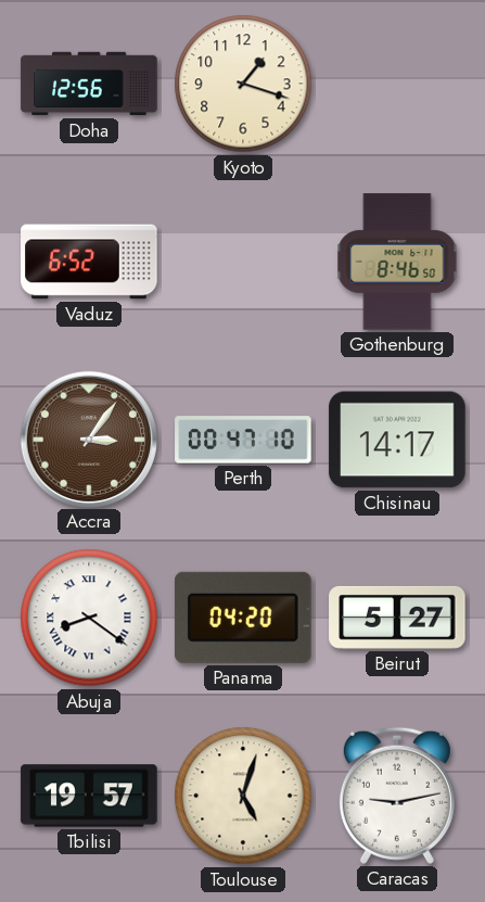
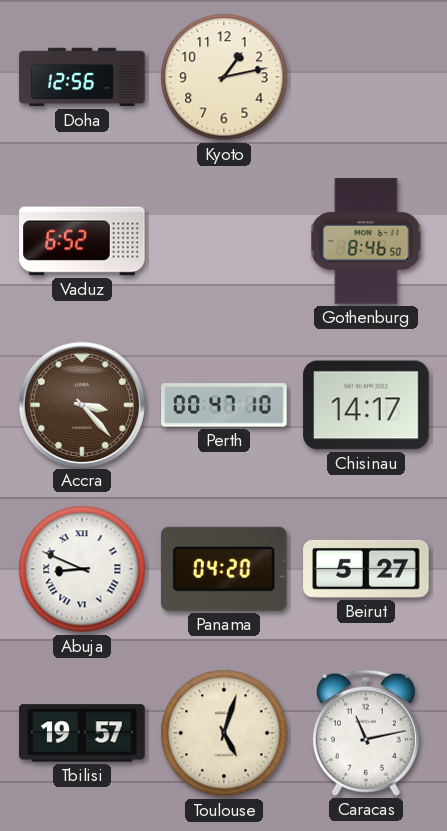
Kyoto: 1:18 -> 1:13 (224, 77)
Accra: 3:06 -> 3:23 (81, 404)
Abuja: 8:21 -> 8:49 (82, 569)
Caracas: 9:13 -> 11:13 (366, 733)
